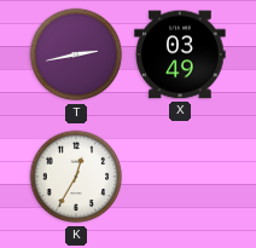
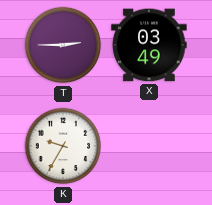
T: 2:43 -> 2:45 (63, 45)
K: 12:35 -> 9:35 (63, 146)
